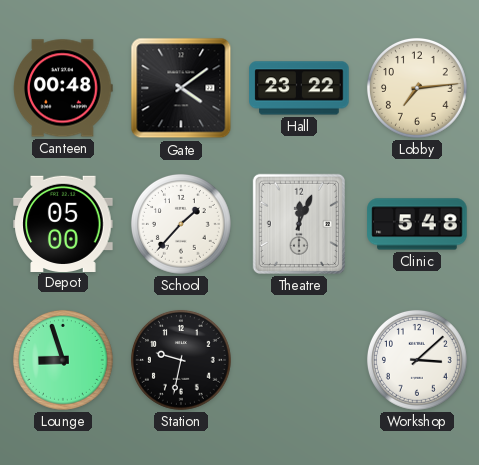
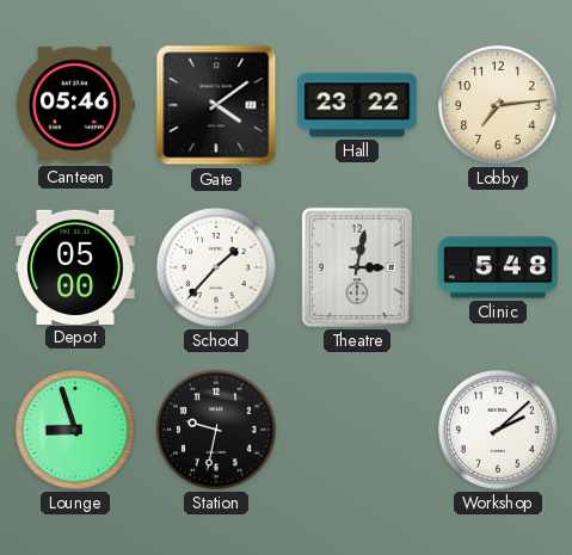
Canteen: 00:48 -> 05:46 (75, 105)
Theatre: 12:04 -> 3:02 (357, 267)
Workshop: 3:08 -> 2:08 (498, 430)
